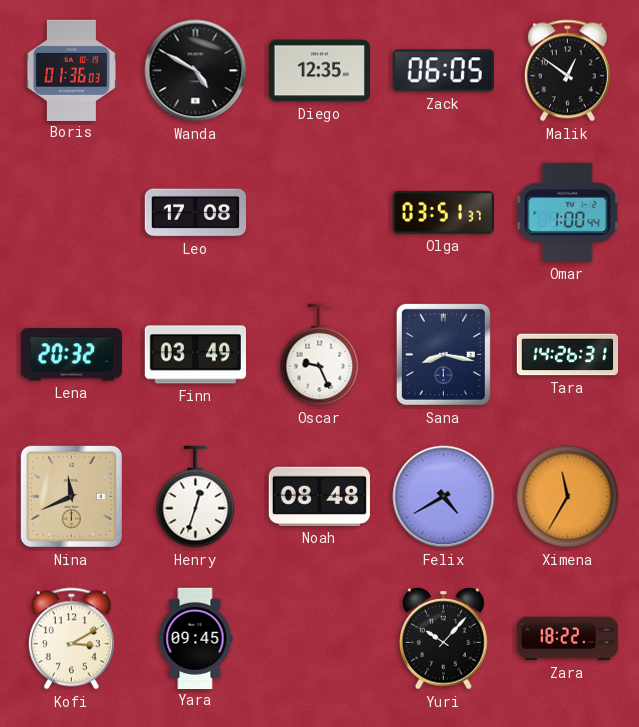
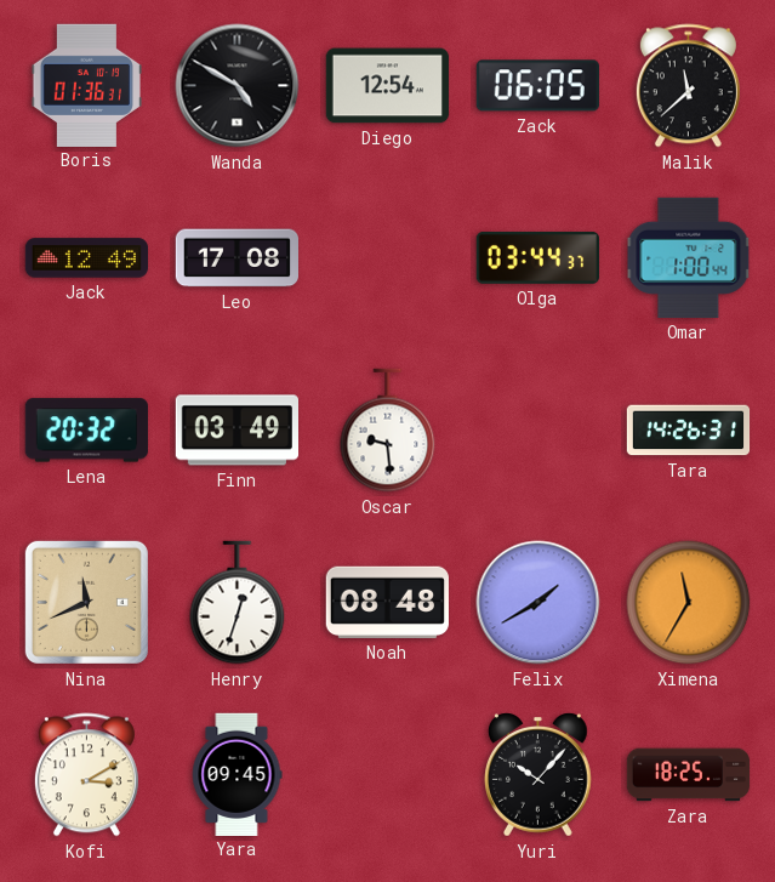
Boris: 01:36:03 -> 01:36:31 (86, 85)
Diego: 12:35 -> 12:54 (387, 86)
Malik: 12:51 -> 11:38 (688, 86)
Jack: none -> 12:49 (86, 258)
Olga: 03:51 -> 03:44 (537, 257)
Oscar: 9:26 -> 9:29 (388, 431)
Sana: 8:17 -> none (443, 354)
Felix: 4:40 -> 1:40 (538, 603)
Zara: 18:22 -> 18:25 (689, 775)
